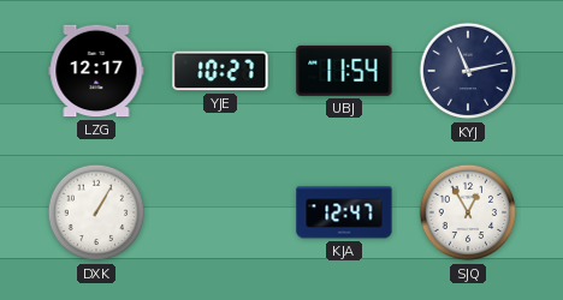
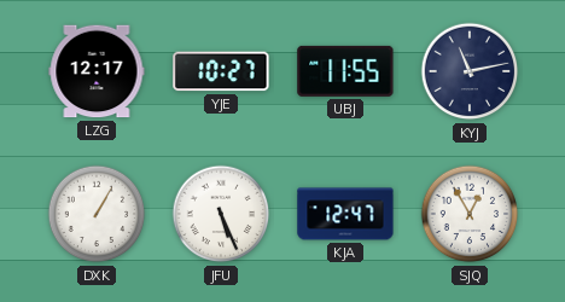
UBJ: 11:54 -> 11:55 (345, 71)
JFU: none -> 5:26 (221, 214)
